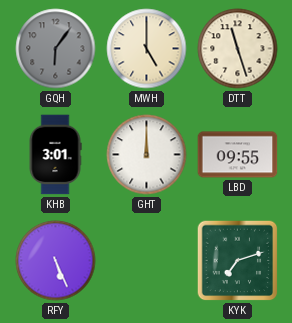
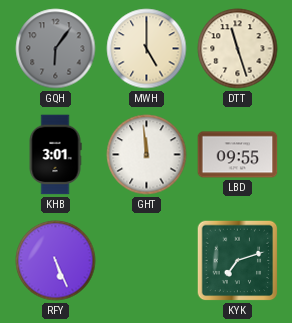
GHT: 12:00 -> 11:59 (147, 155)
